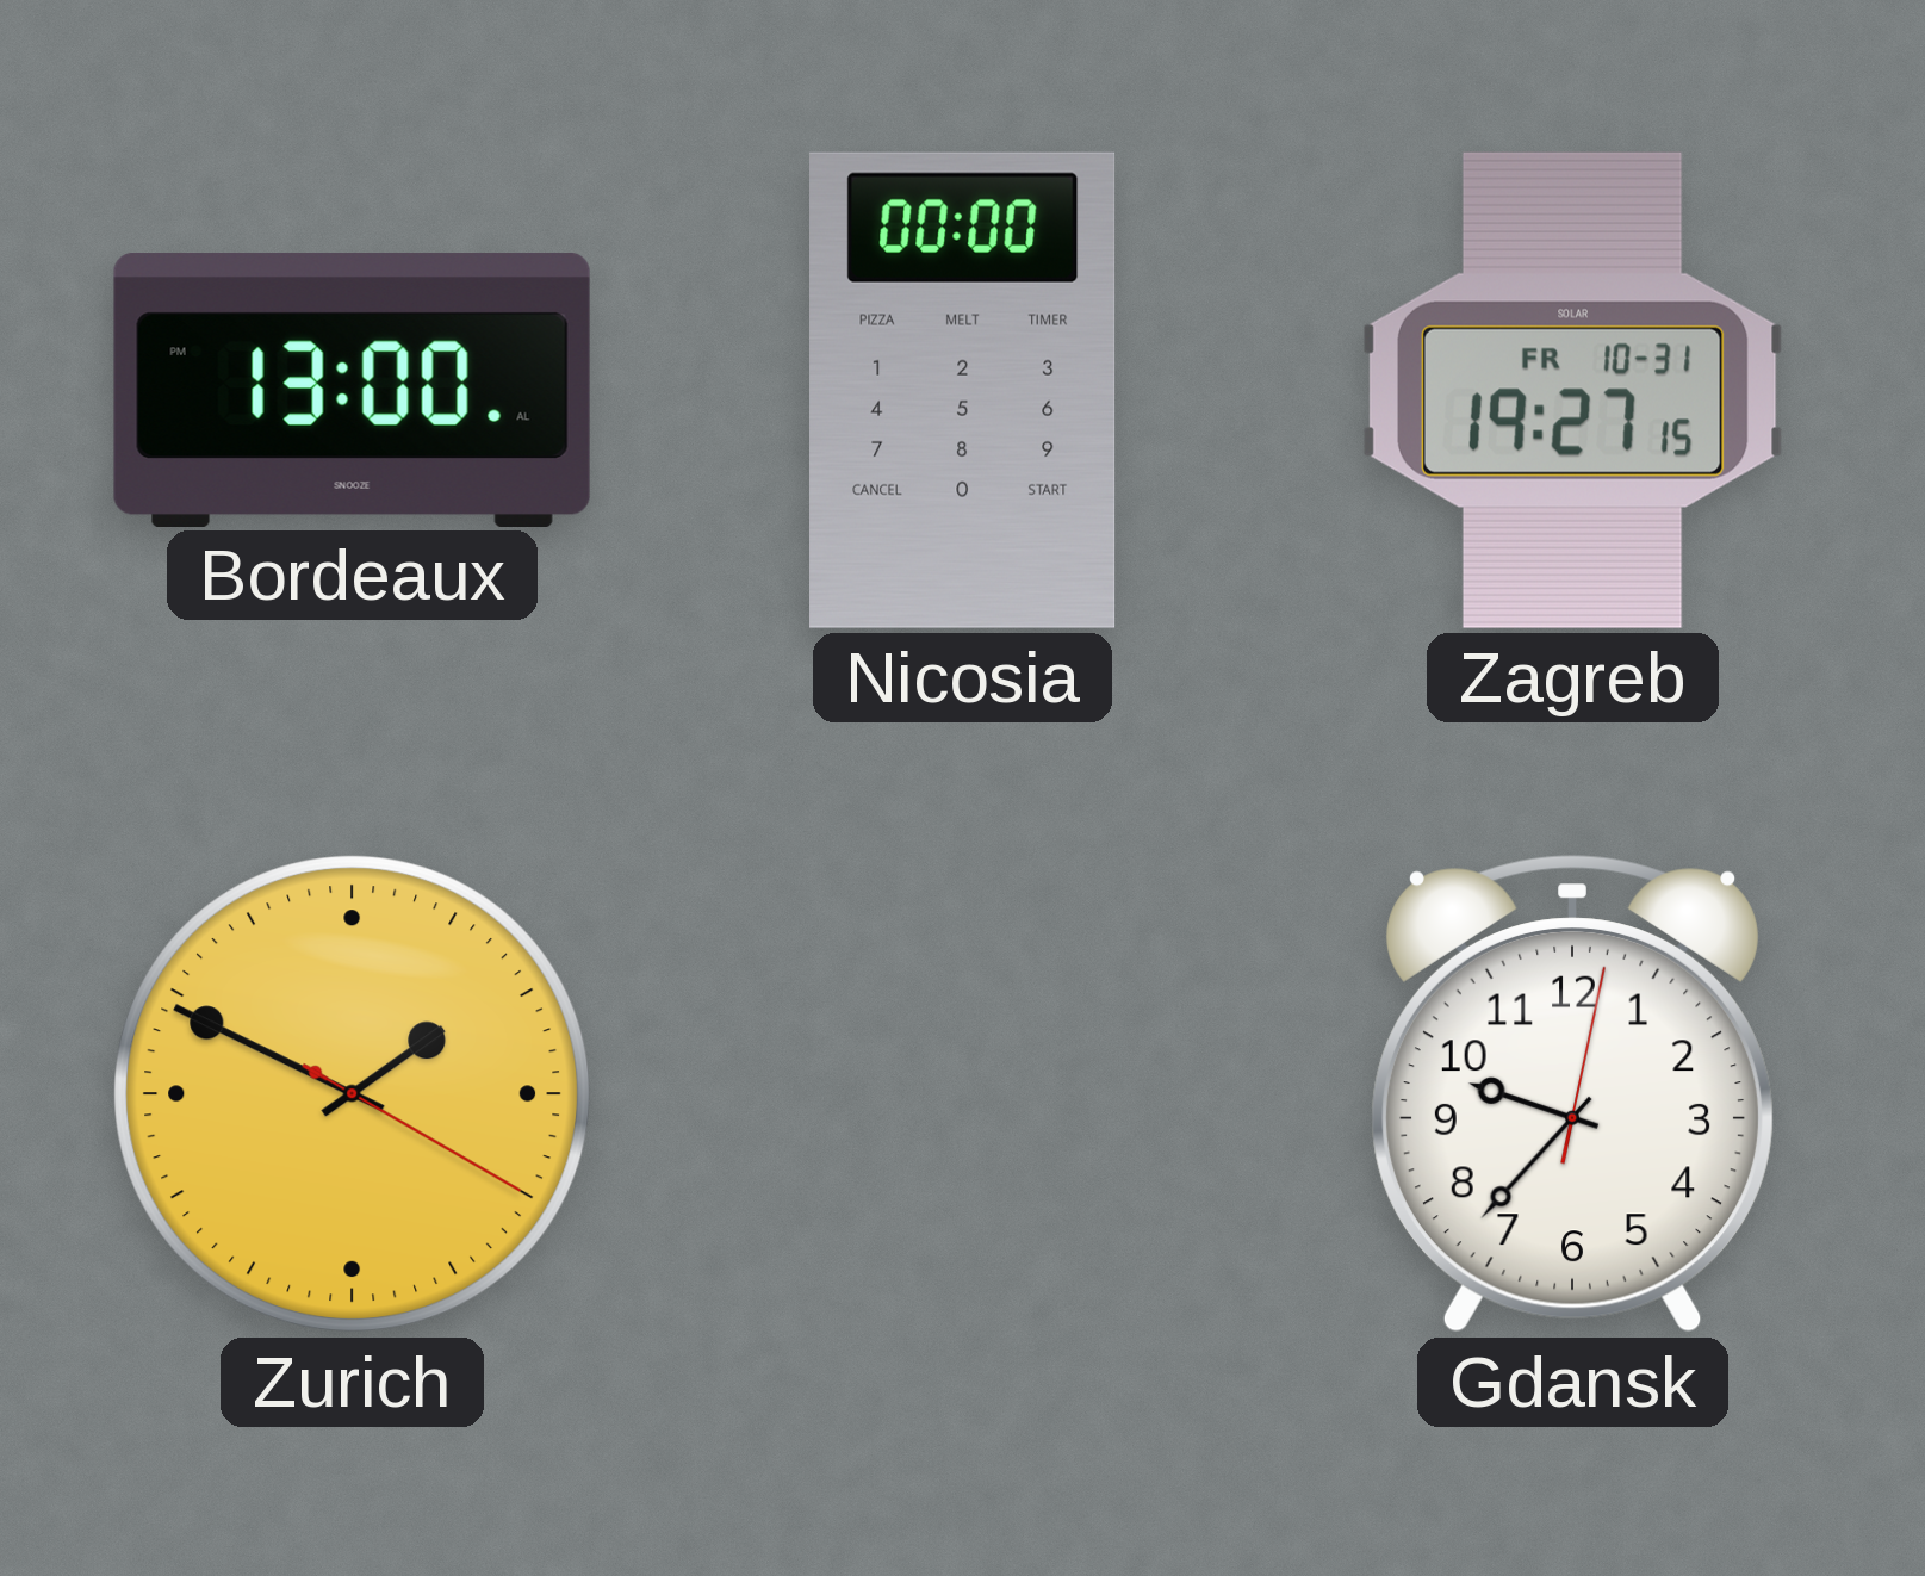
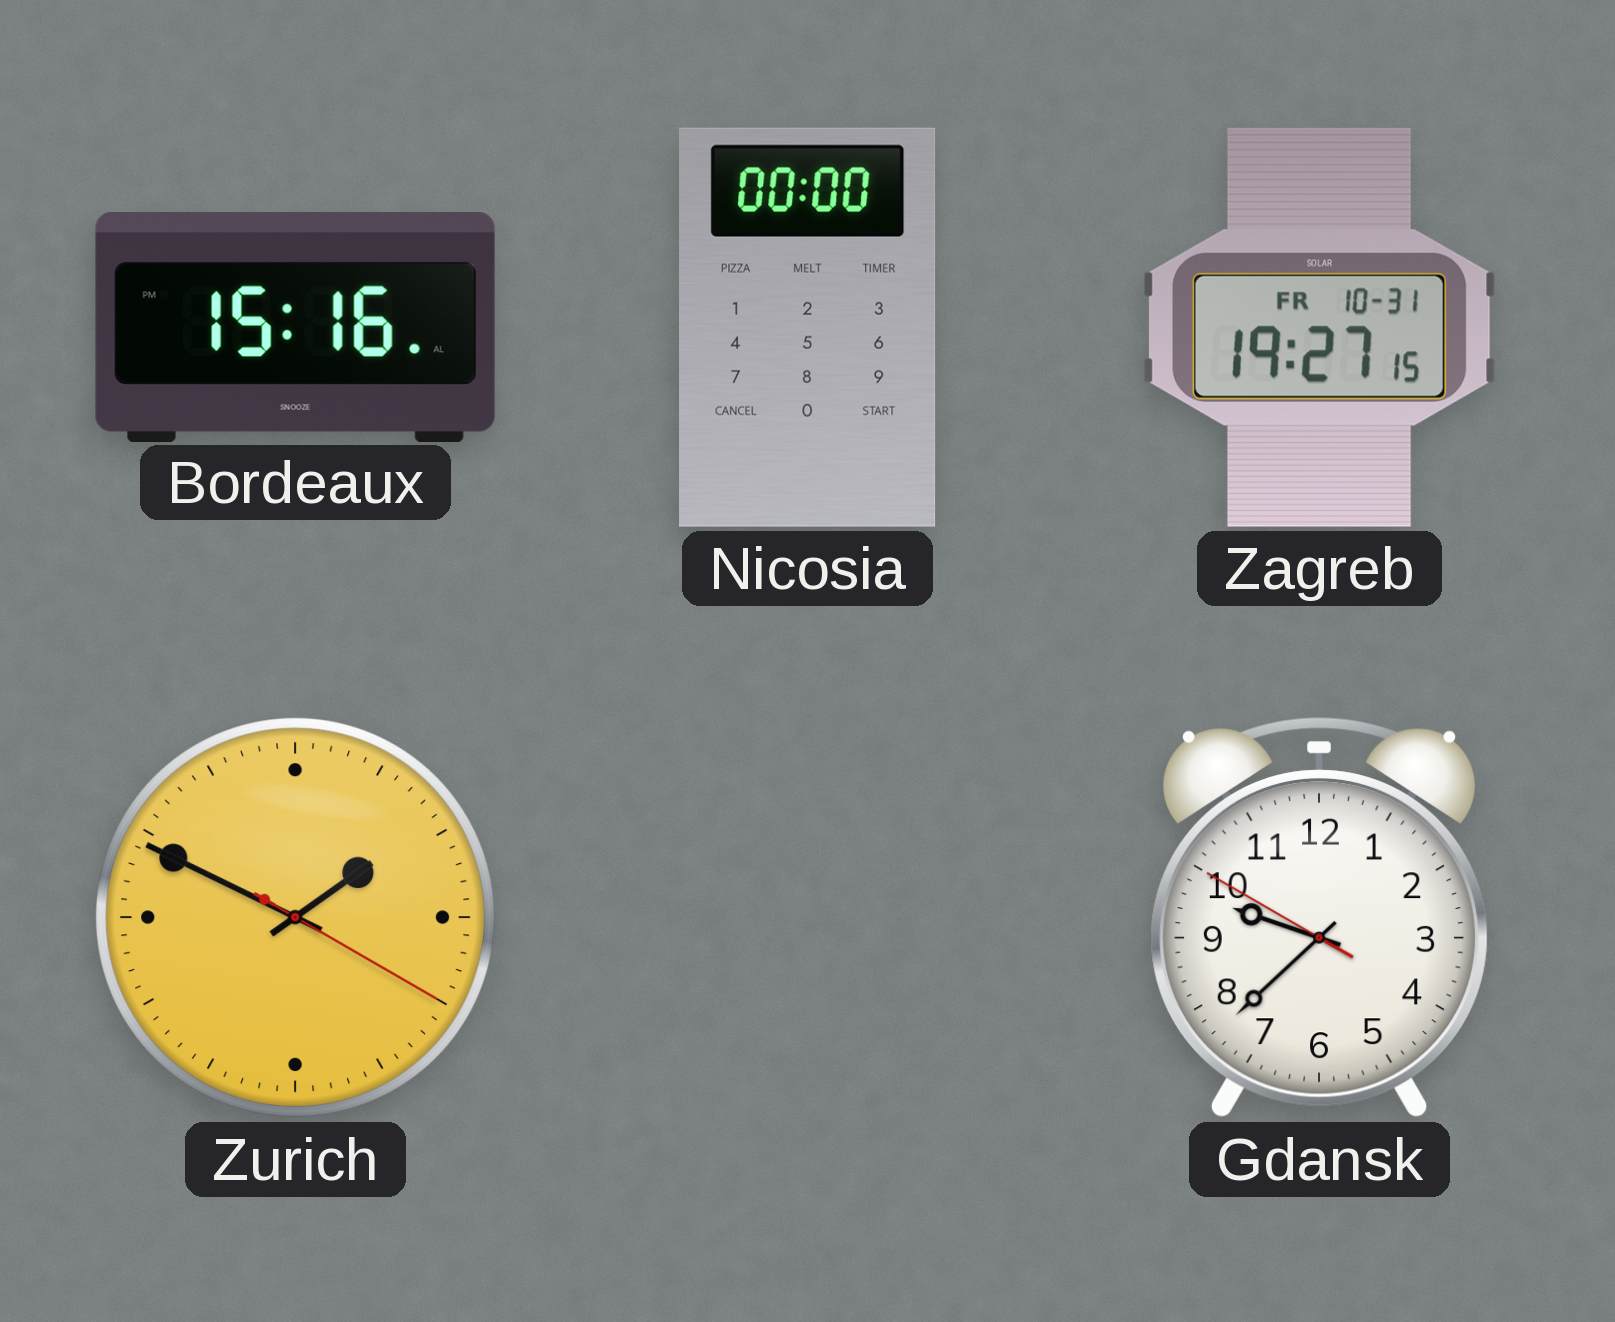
Bordeaux: 13:00 -> 15:16 (295, 327)
Gdansk: 9:37:02 -> 9:37:50 (1319, 918)
